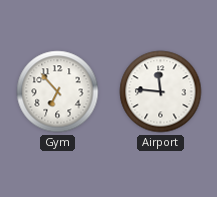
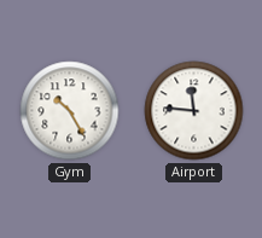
Gym: 6:53 -> 10:25 (70, 111)
